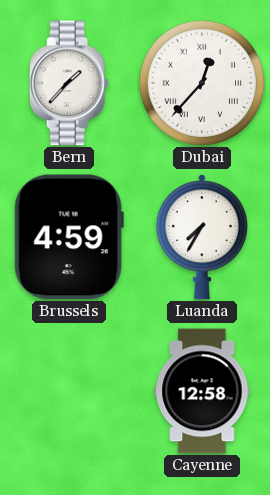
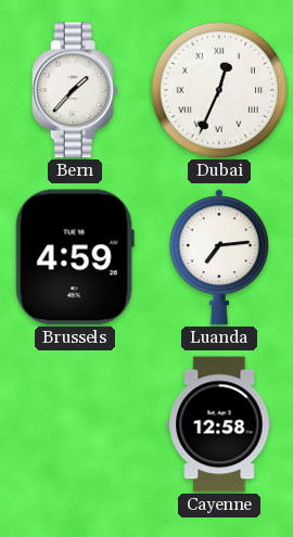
Dubai: 12:37 -> 12:34 (219, 90)
Luanda: 7:35 -> 7:14 (219, 257)
